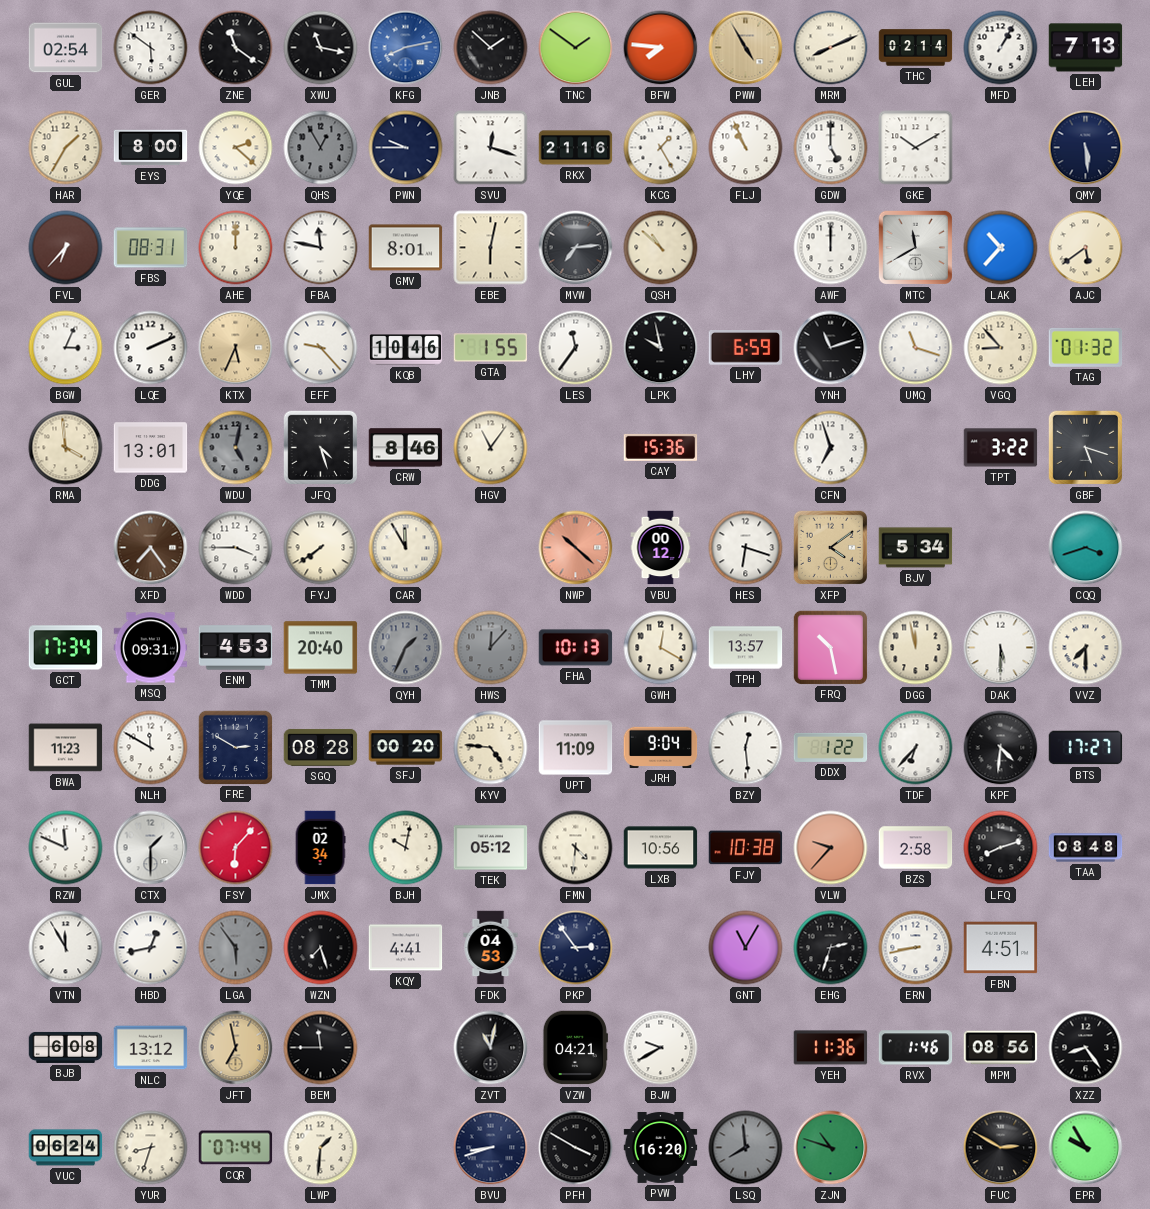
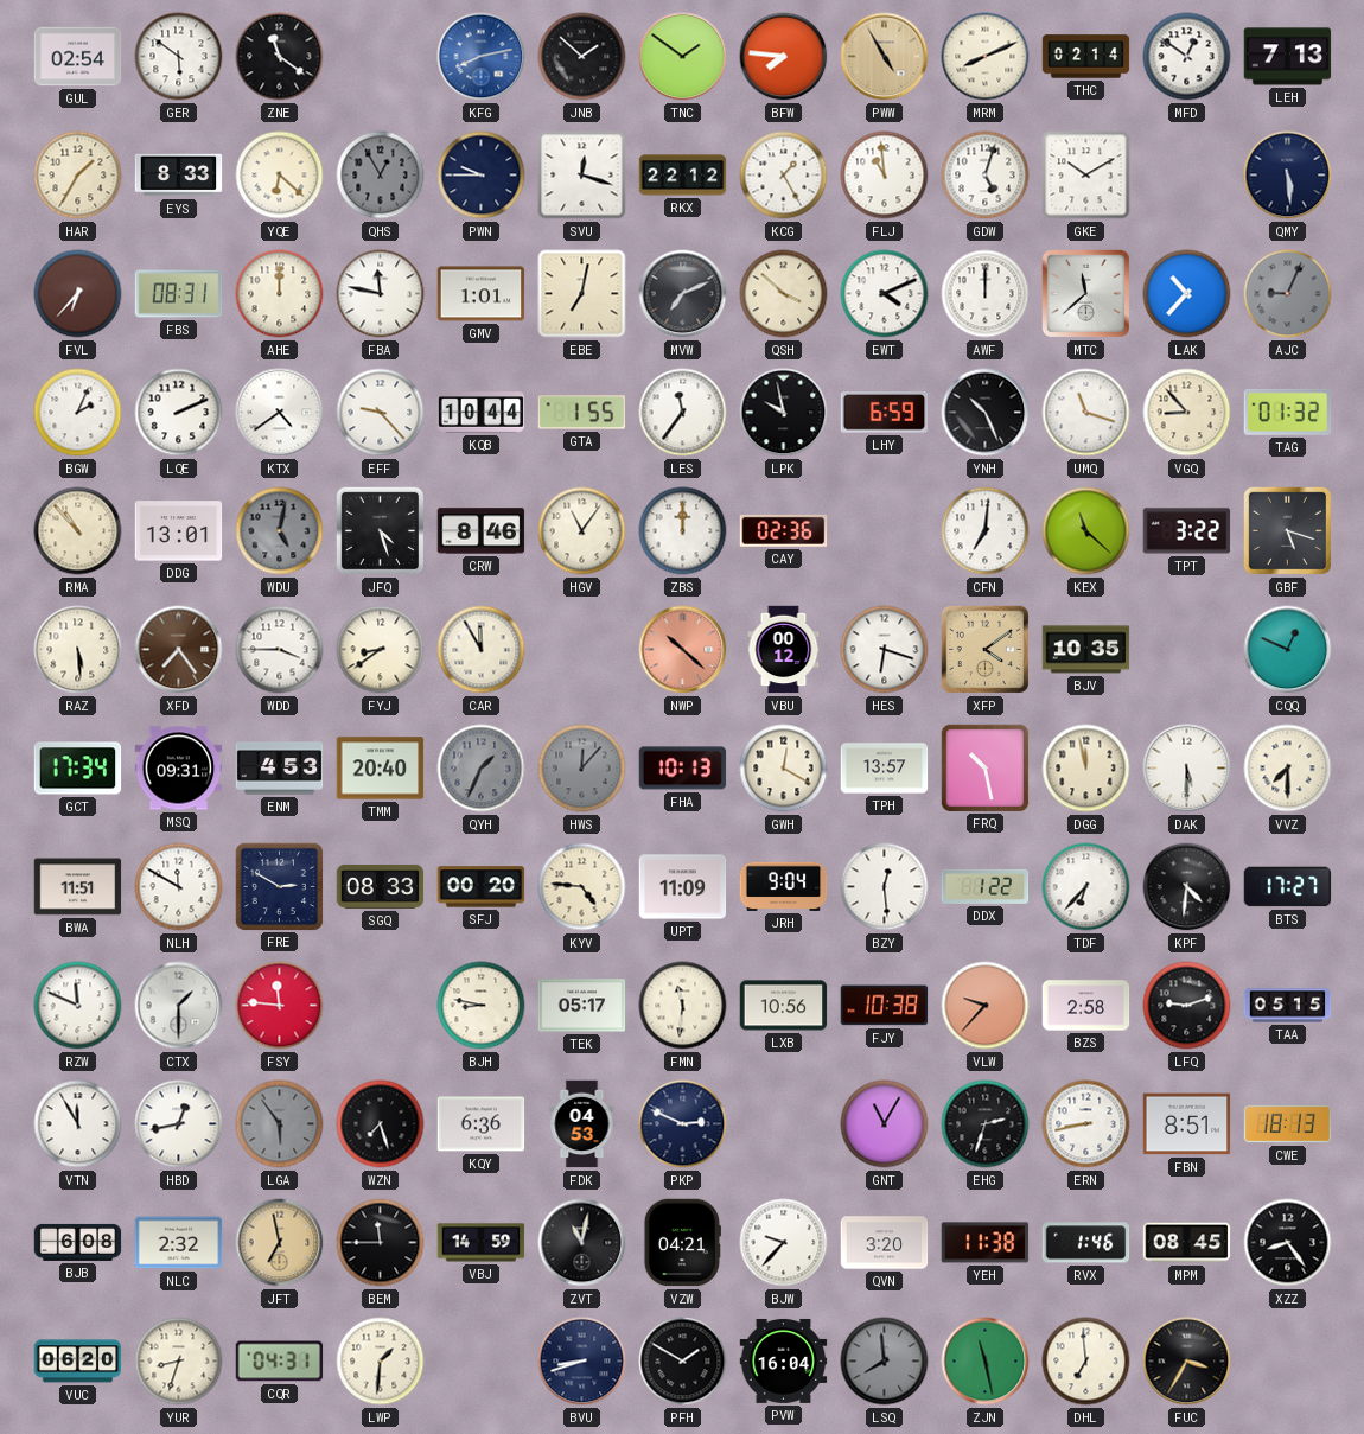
XWU: 11:17 -> none (321, 48)
MFD: 1:05 -> 12:51 (1187, 57)
EYS: 8:00 -> 8:33 (179, 176)
YQE: 2:22 -> 6:22 (280, 176)
RKX: 21:16 -> 22:12 (683, 176)
FLJ: 10:56 -> 10:59 (885, 176)
GDW: 5:00 -> 5:03 (986, 176)
GMV: 8:01 -> 1:01 (482, 294)
EBE: 6:02 -> 7:02 (582, 294)
MVW: 7:14 -> 7:11 (683, 294)
QSH: 10:52 -> 3:52 (784, 294)
EWT: none -> 4:11 (885, 294)
MTC: 11:40 -> 11:38 (1086, 294)
AJC: 5:39 -> 9:04 (1288, 294)
AJC dial: cream -> grey (1288, 294)
BGW: 3:04 -> 2:04 (78, 413)
KTX: 5:34 -> 4:39 (280, 413)
KTX dial: champagne -> white (280, 413)
KQB: 10:46 -> 10:44 (482, 413)
YNH: 11:12 -> 10:26 (986, 413)
RMA: 3:59 -> 10:53 (78, 531)
ZBS: none -> 12:00 (683, 531)
CAY: 15:36 -> 02:36 (784, 530)
CFN: 6:57 -> 7:01 (986, 531)
KEX: none -> 11:22 (1086, 531)
RAZ: none -> 5:29 (78, 650)
FYJ: 7:39 -> 8:39 (381, 650)
BJV: 5:34 -> 10:35 (1086, 650)
CQQ: 3:42 -> 12:49 (1288, 650)
BWA: 11:23 -> 11:51 (78, 887)
SGQ: 08:28 -> 08:33 (381, 886)
FSY: 6:07 -> 11:46 (280, 1006)
JMX: 02:34 -> none (320, 848)
BJH: 10:02 -> 8:47 (482, 1006)
TEK: 05:12 -> 05:17 (582, 1006)
FMN: 4:31 -> 11:31 (683, 1006)
LFQ: 8:12 -> 9:12 (1187, 1006)
TAA: 08:48 -> 05:15 (1288, 1006)
KQY: 4:41 -> 6:36 (482, 1124)
PKP: 2:54 -> 2:49 (683, 1124)
FBN: 4:51 -> 8:51 (1187, 1124)
CWE: none -> 18:13 (1288, 1124)
NLC: 13:12 -> 2:32 (179, 1243)
VBJ: none -> 14:59 (482, 1243)
BJW: 9:40 -> 9:37 (784, 1243)
QVN: none -> 3:20 (885, 1243)
YEH: 11:36 -> 11:38 (986, 1243)
MPM: 08:56 -> 08:45 (1187, 1243)
VUC: 06:24 -> 06:20 (78, 1362)
CQR: 07:44 -> 04:31 (280, 1362)
PFH: 3:50 -> 1:50 (683, 1362)
PVW: 16:20 -> 16:04 (784, 1360)
ZJN: 10:48 -> 11:28 (986, 1362)
DHL: none -> 6:59 (1086, 1362)
FUC: 2:50 -> 3:35 (1187, 1362)
EPR: 9:55 -> none (1086, 1148)
